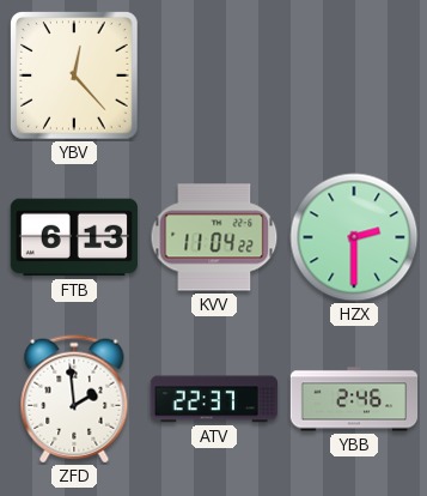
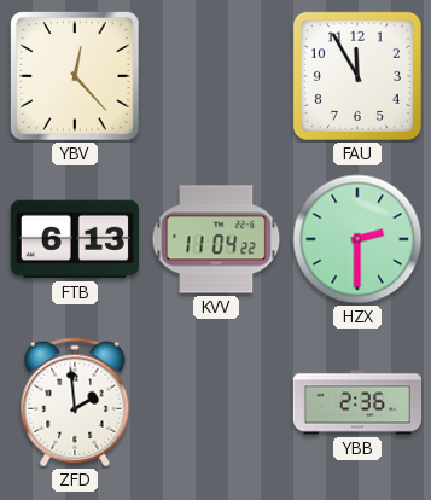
FAU: none -> 11:55 (357, 76)
ATV: 22:37 -> none (213, 399)
YBB: 2:46 -> 2:36 (357, 402)
